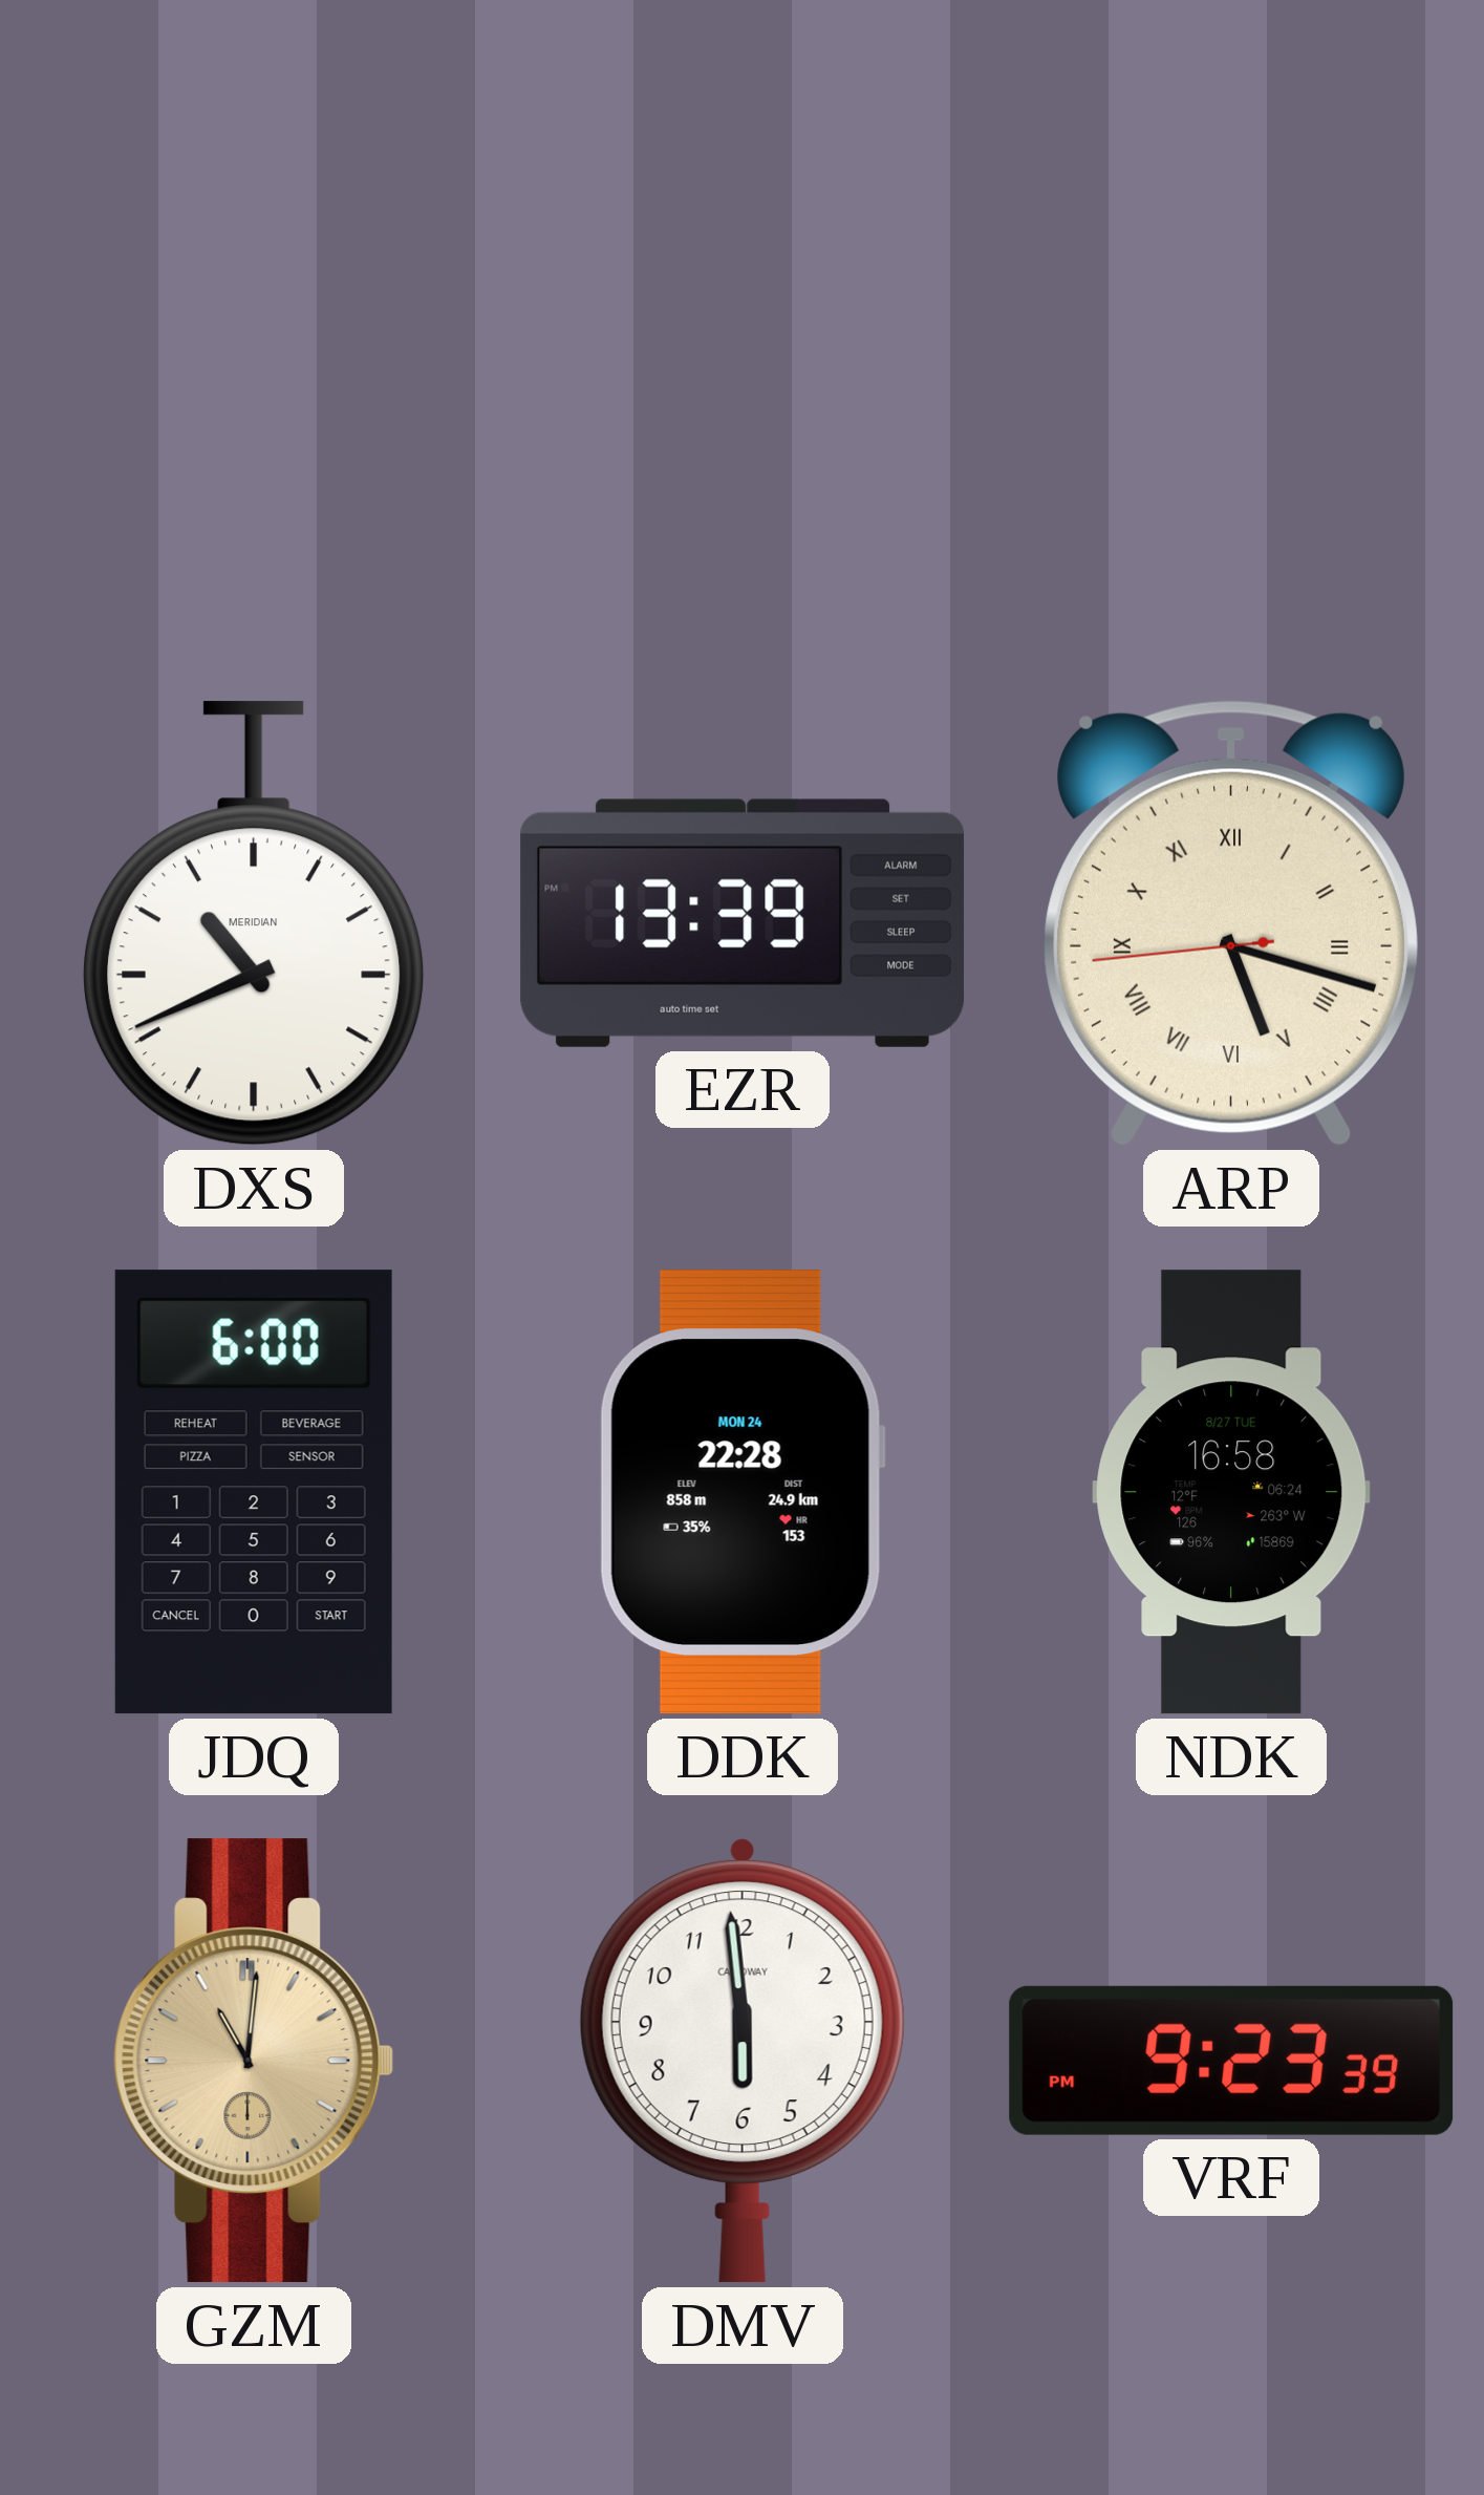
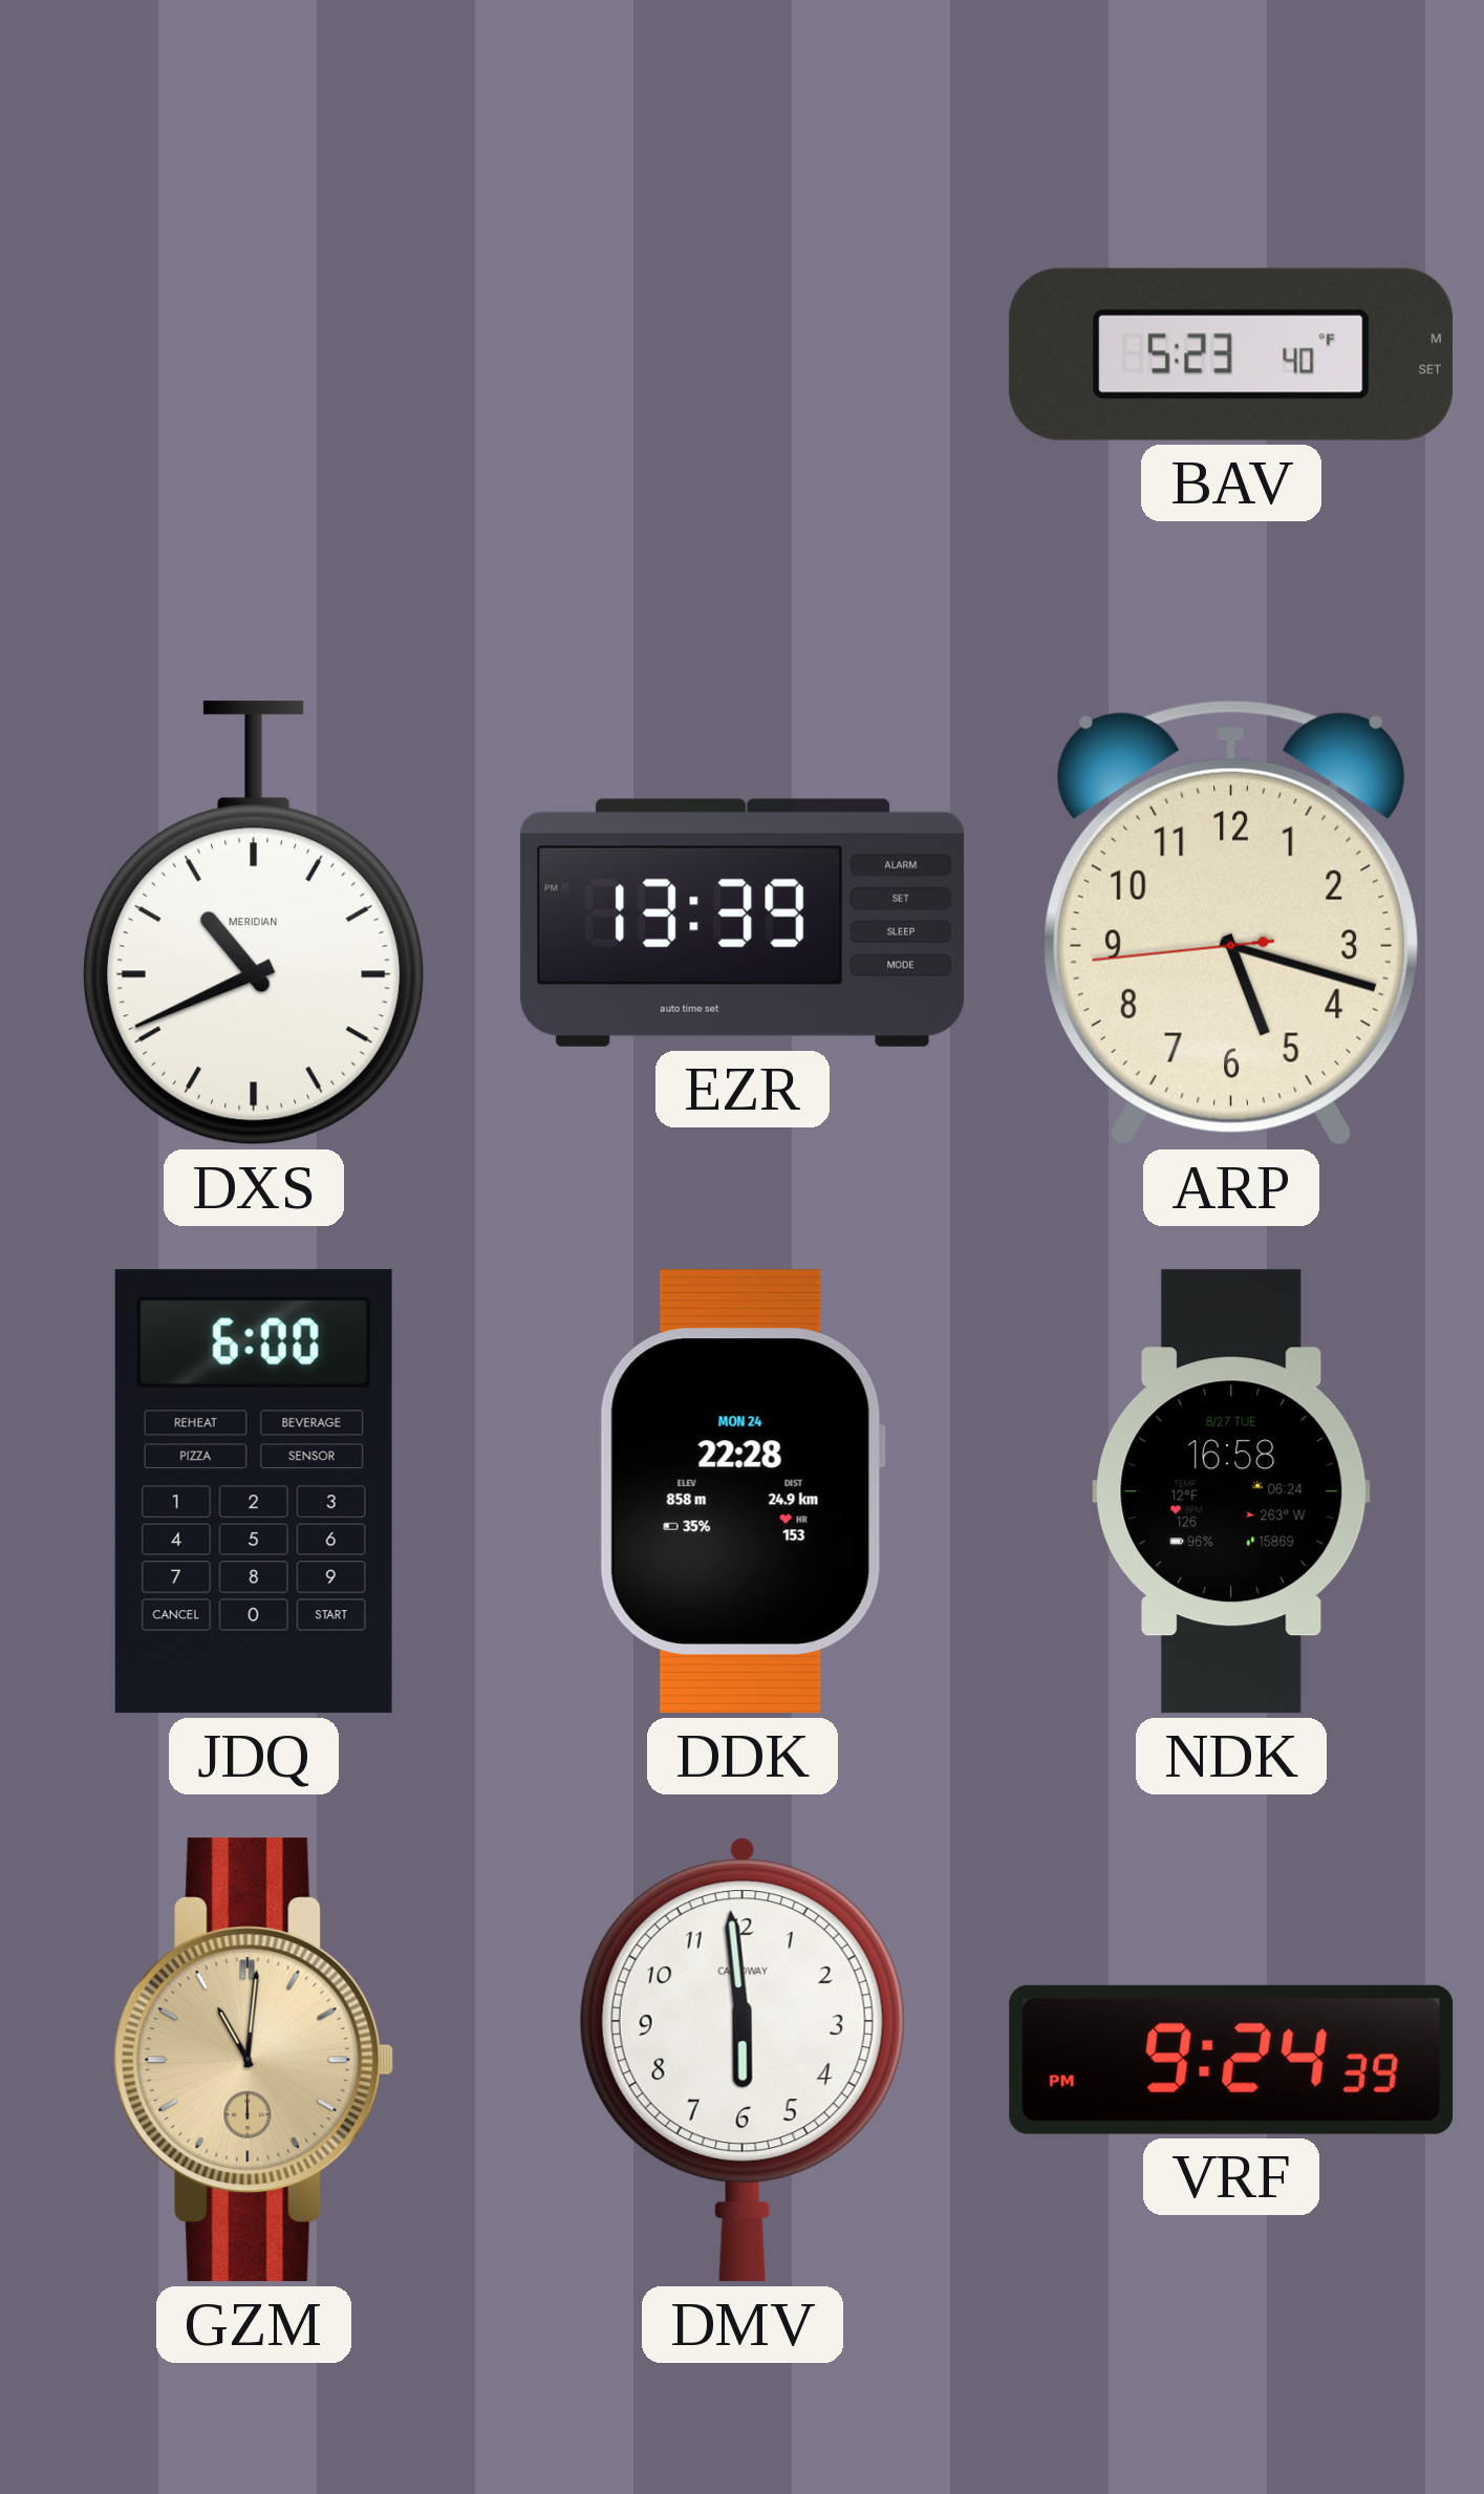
BAV: none -> 5:23 (1230, 354)
ARP numerals: Roman -> Arabic (1231, 923)
VRF: 9:23 -> 9:24 (1231, 2060)
